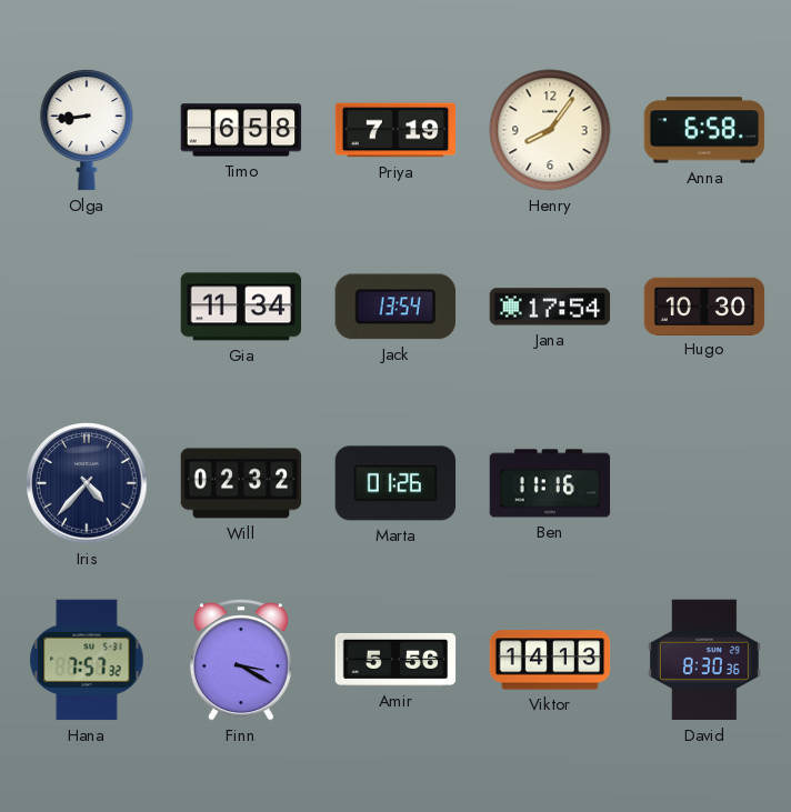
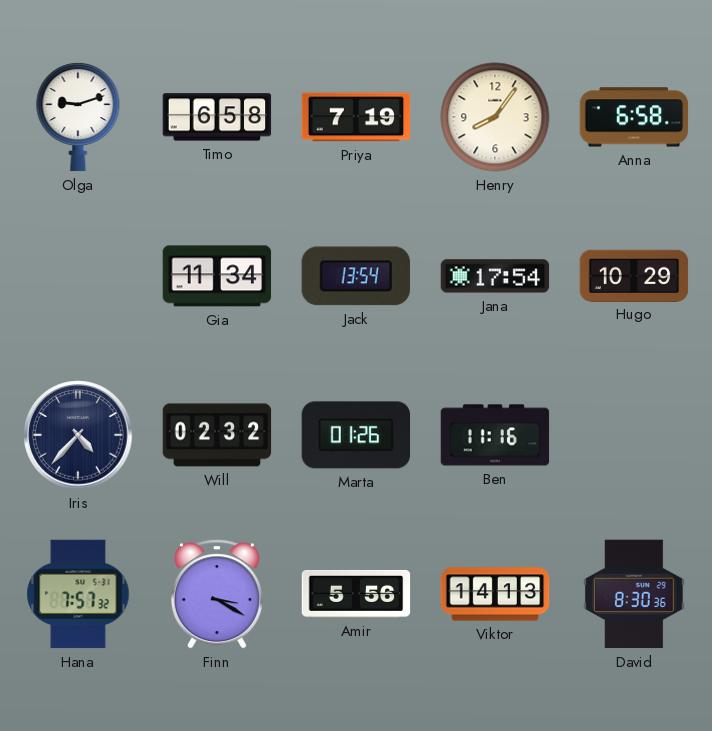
Olga: 8:44 -> 9:12 (78, 117)
Hugo: 10:30 -> 10:29 (634, 275)
